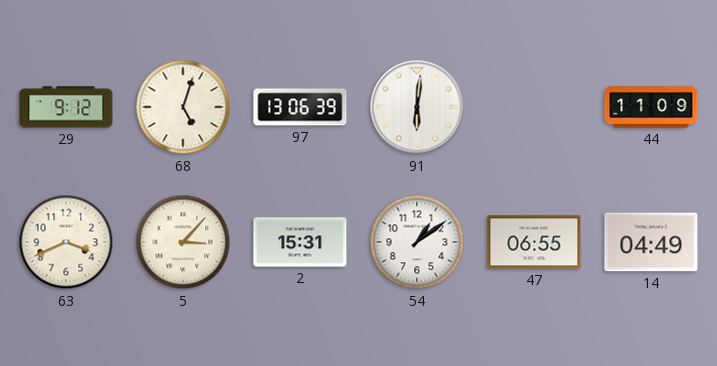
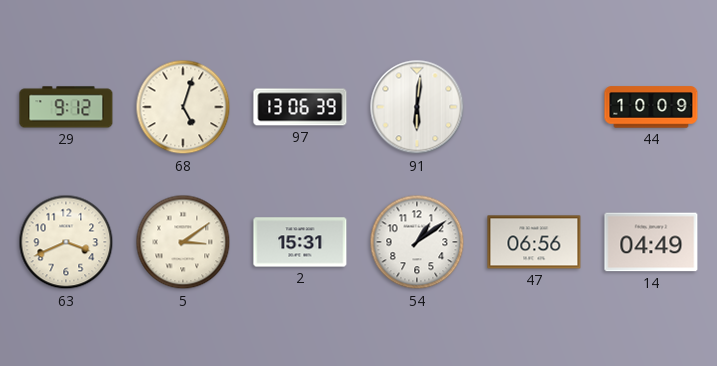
44: 11:09 -> 10:09 (651, 107)
5: 3:07 -> 3:09 (183, 242)
47: 06:55 -> 06:56 (534, 242)
